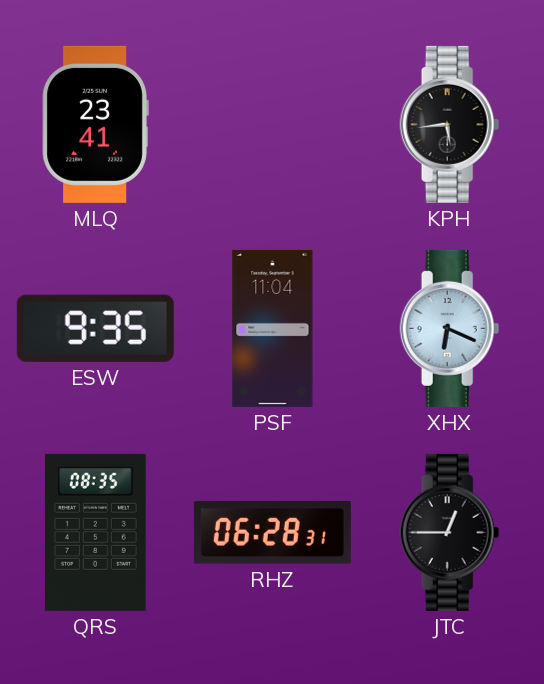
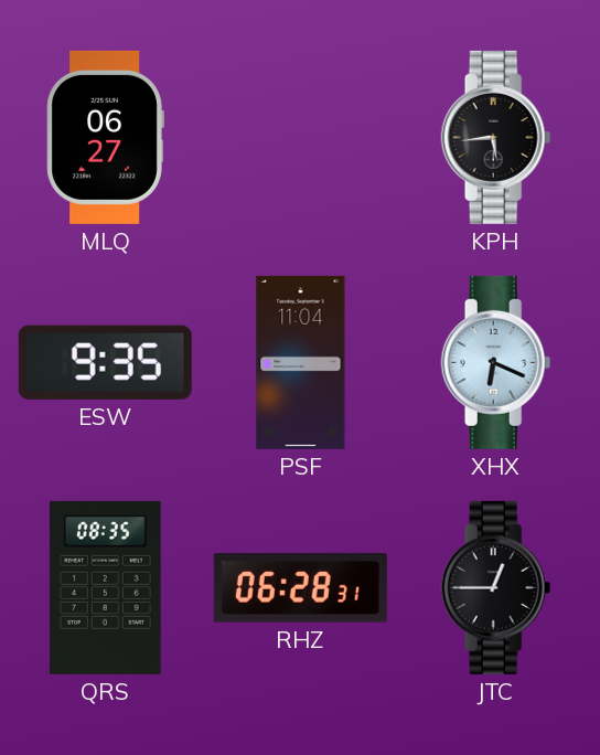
MLQ: 23:41 -> 06:27 (105, 137)
